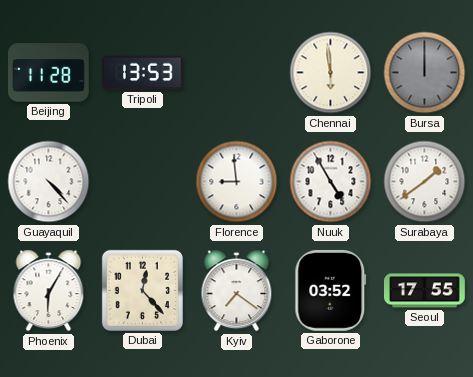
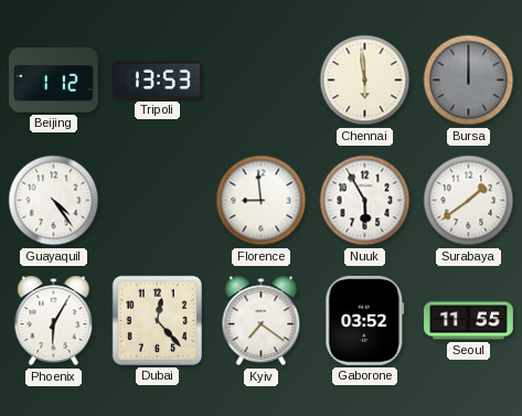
Beijing: 11:28 -> 1:12 (54, 81)
Guayaquil: 4:23 -> 4:24 (54, 201)
Nuuk: 4:55 -> 5:55 (365, 201)
Seoul: 17:55 -> 11:55 (469, 321)
